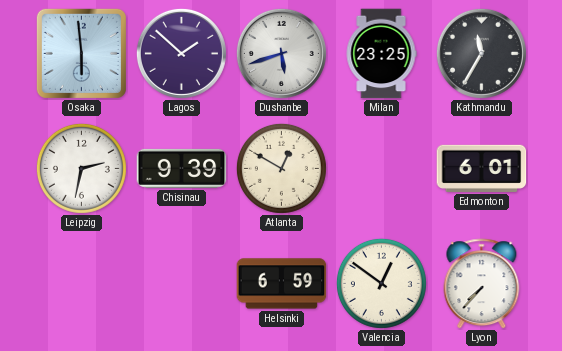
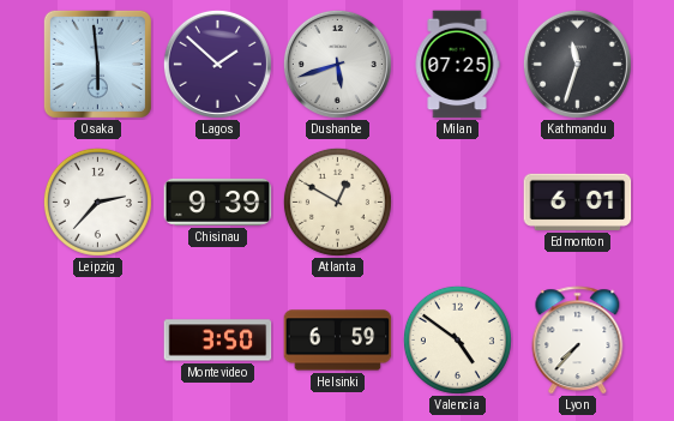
Milan: 23:25 -> 07:25 (457, 65)
Kathmandu: 11:35 -> 11:33 (577, 64)
Leipzig: 2:32 -> 2:37 (97, 202)
Montevideo: none -> 3:50 (218, 341)
Valencia: 12:51 -> 4:51 (457, 339)
